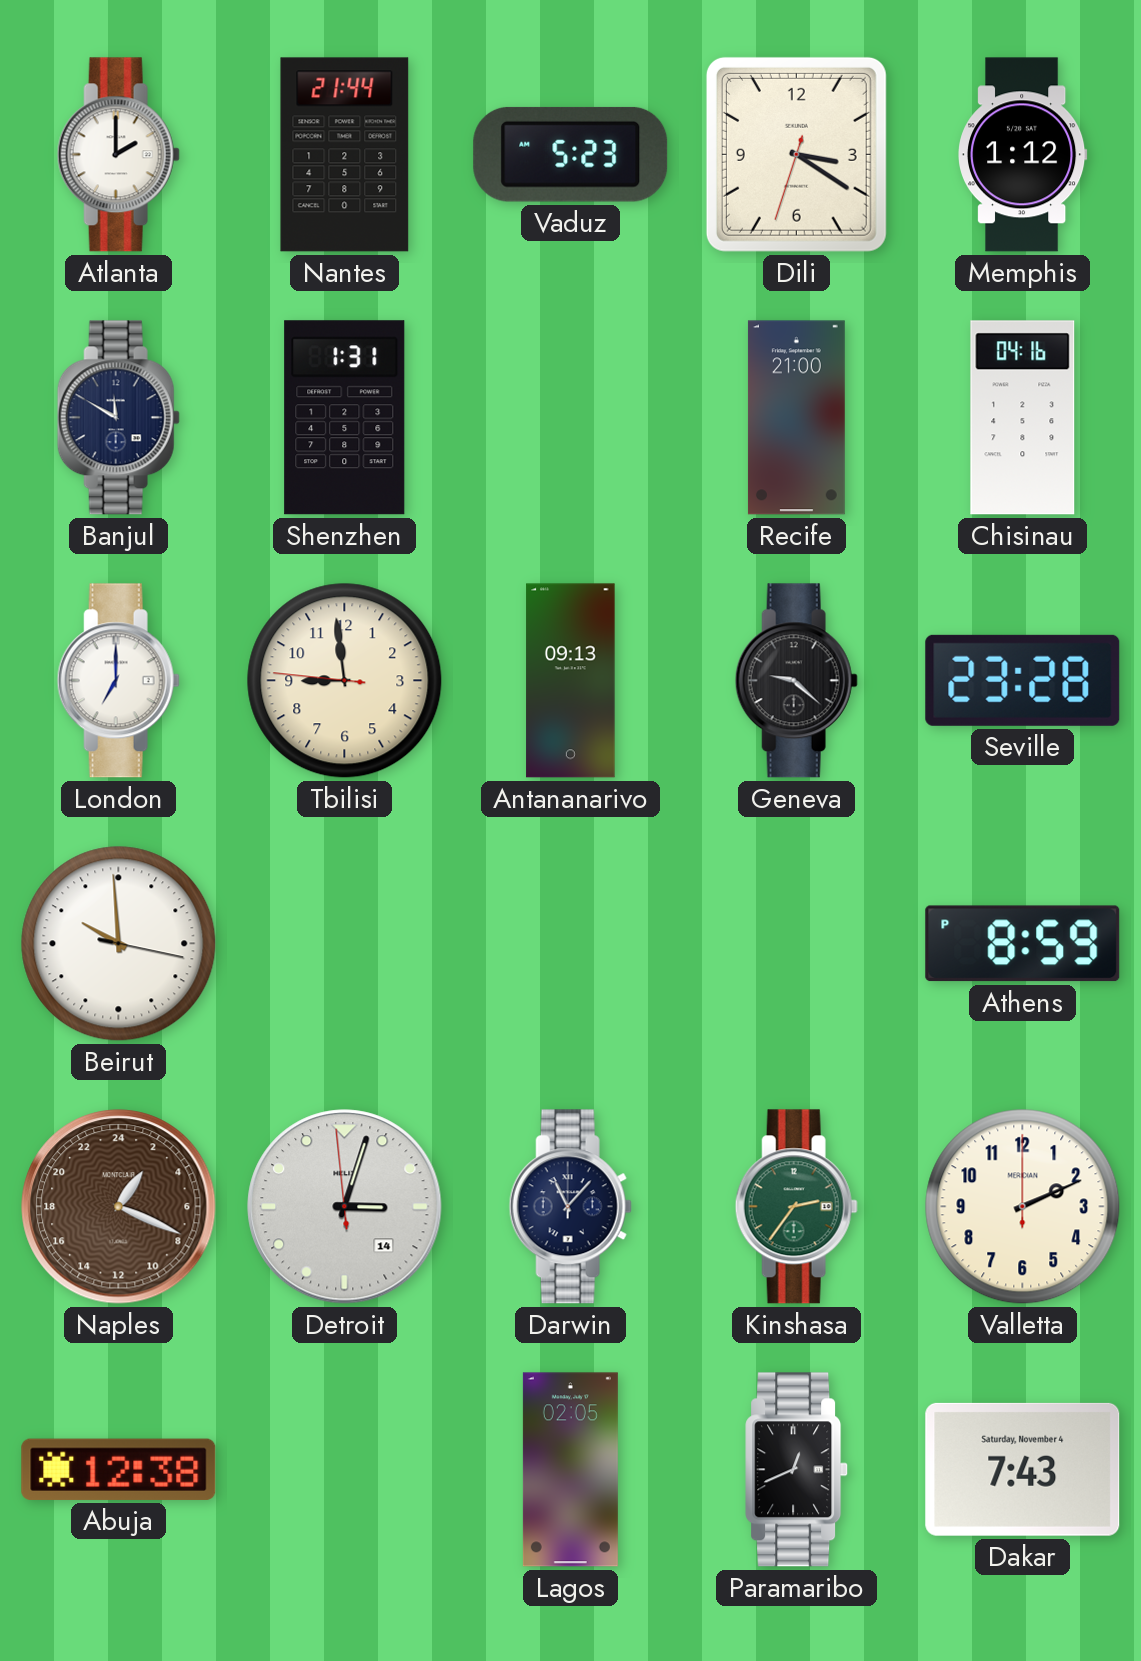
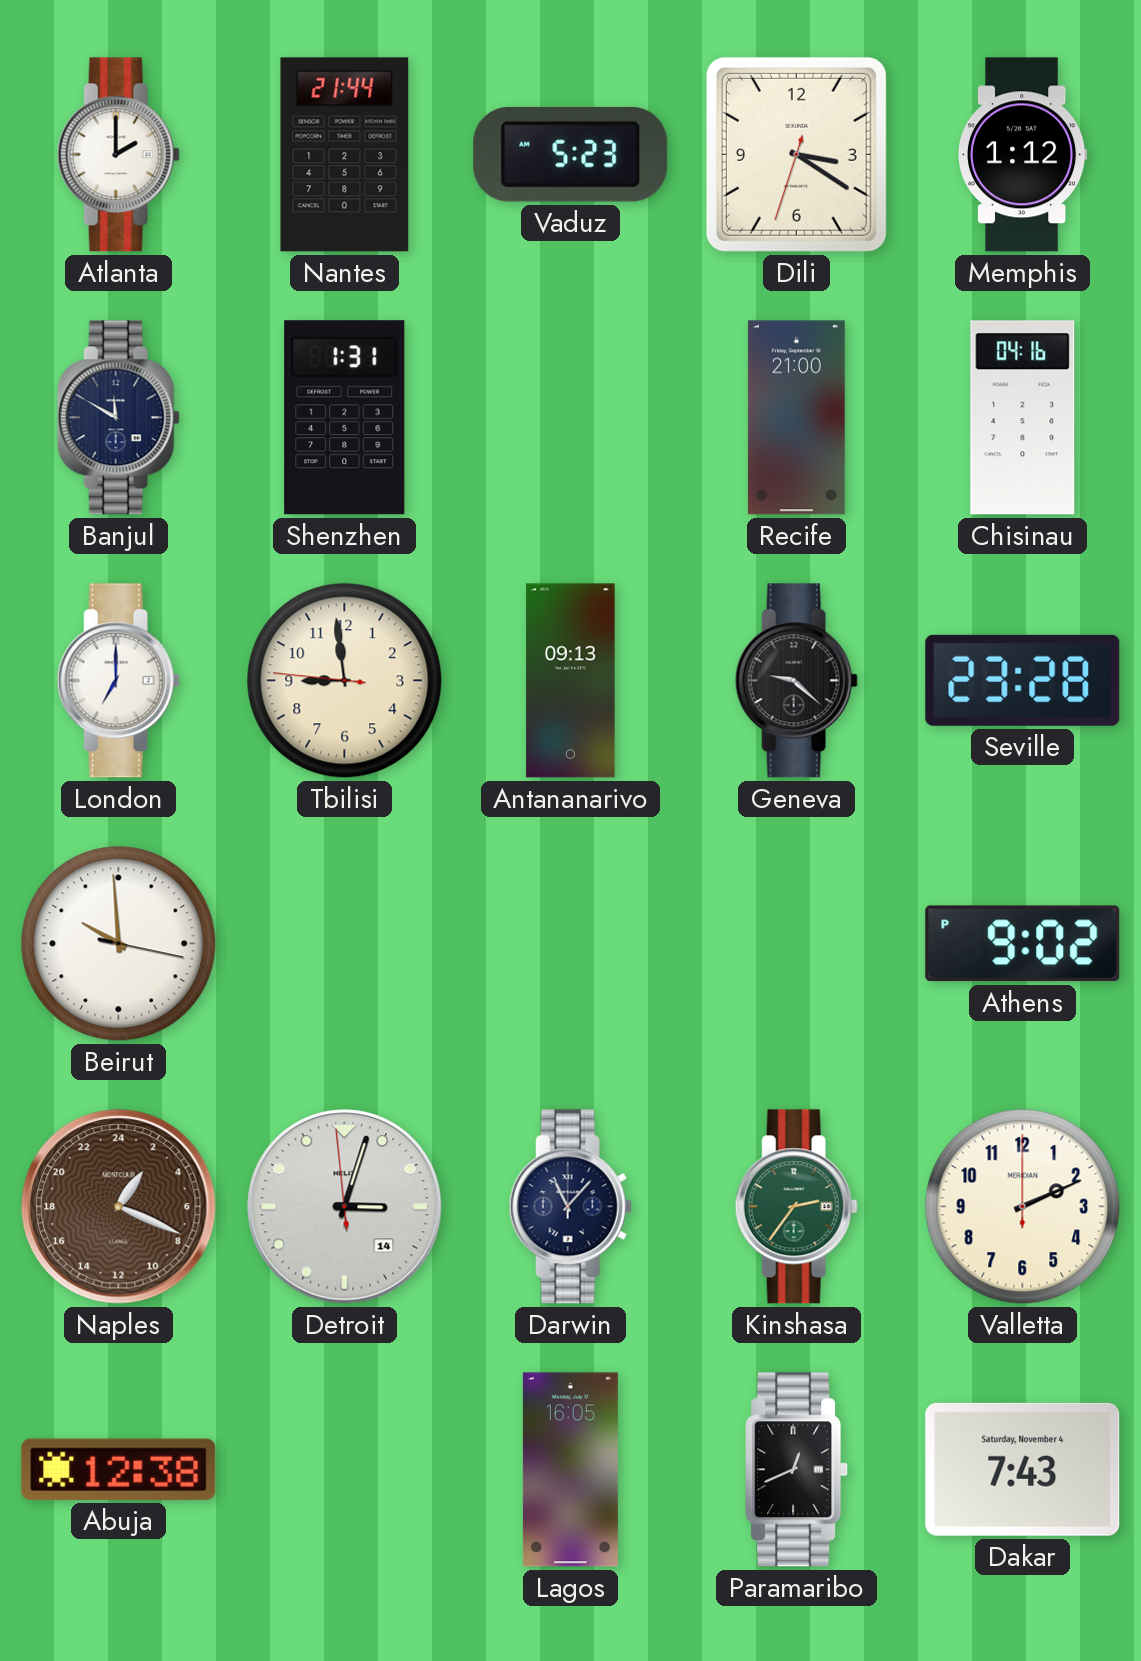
Athens: 8:59 -> 9:02 (1023, 944)
Lagos: 02:05 -> 16:05 (570, 1470)
